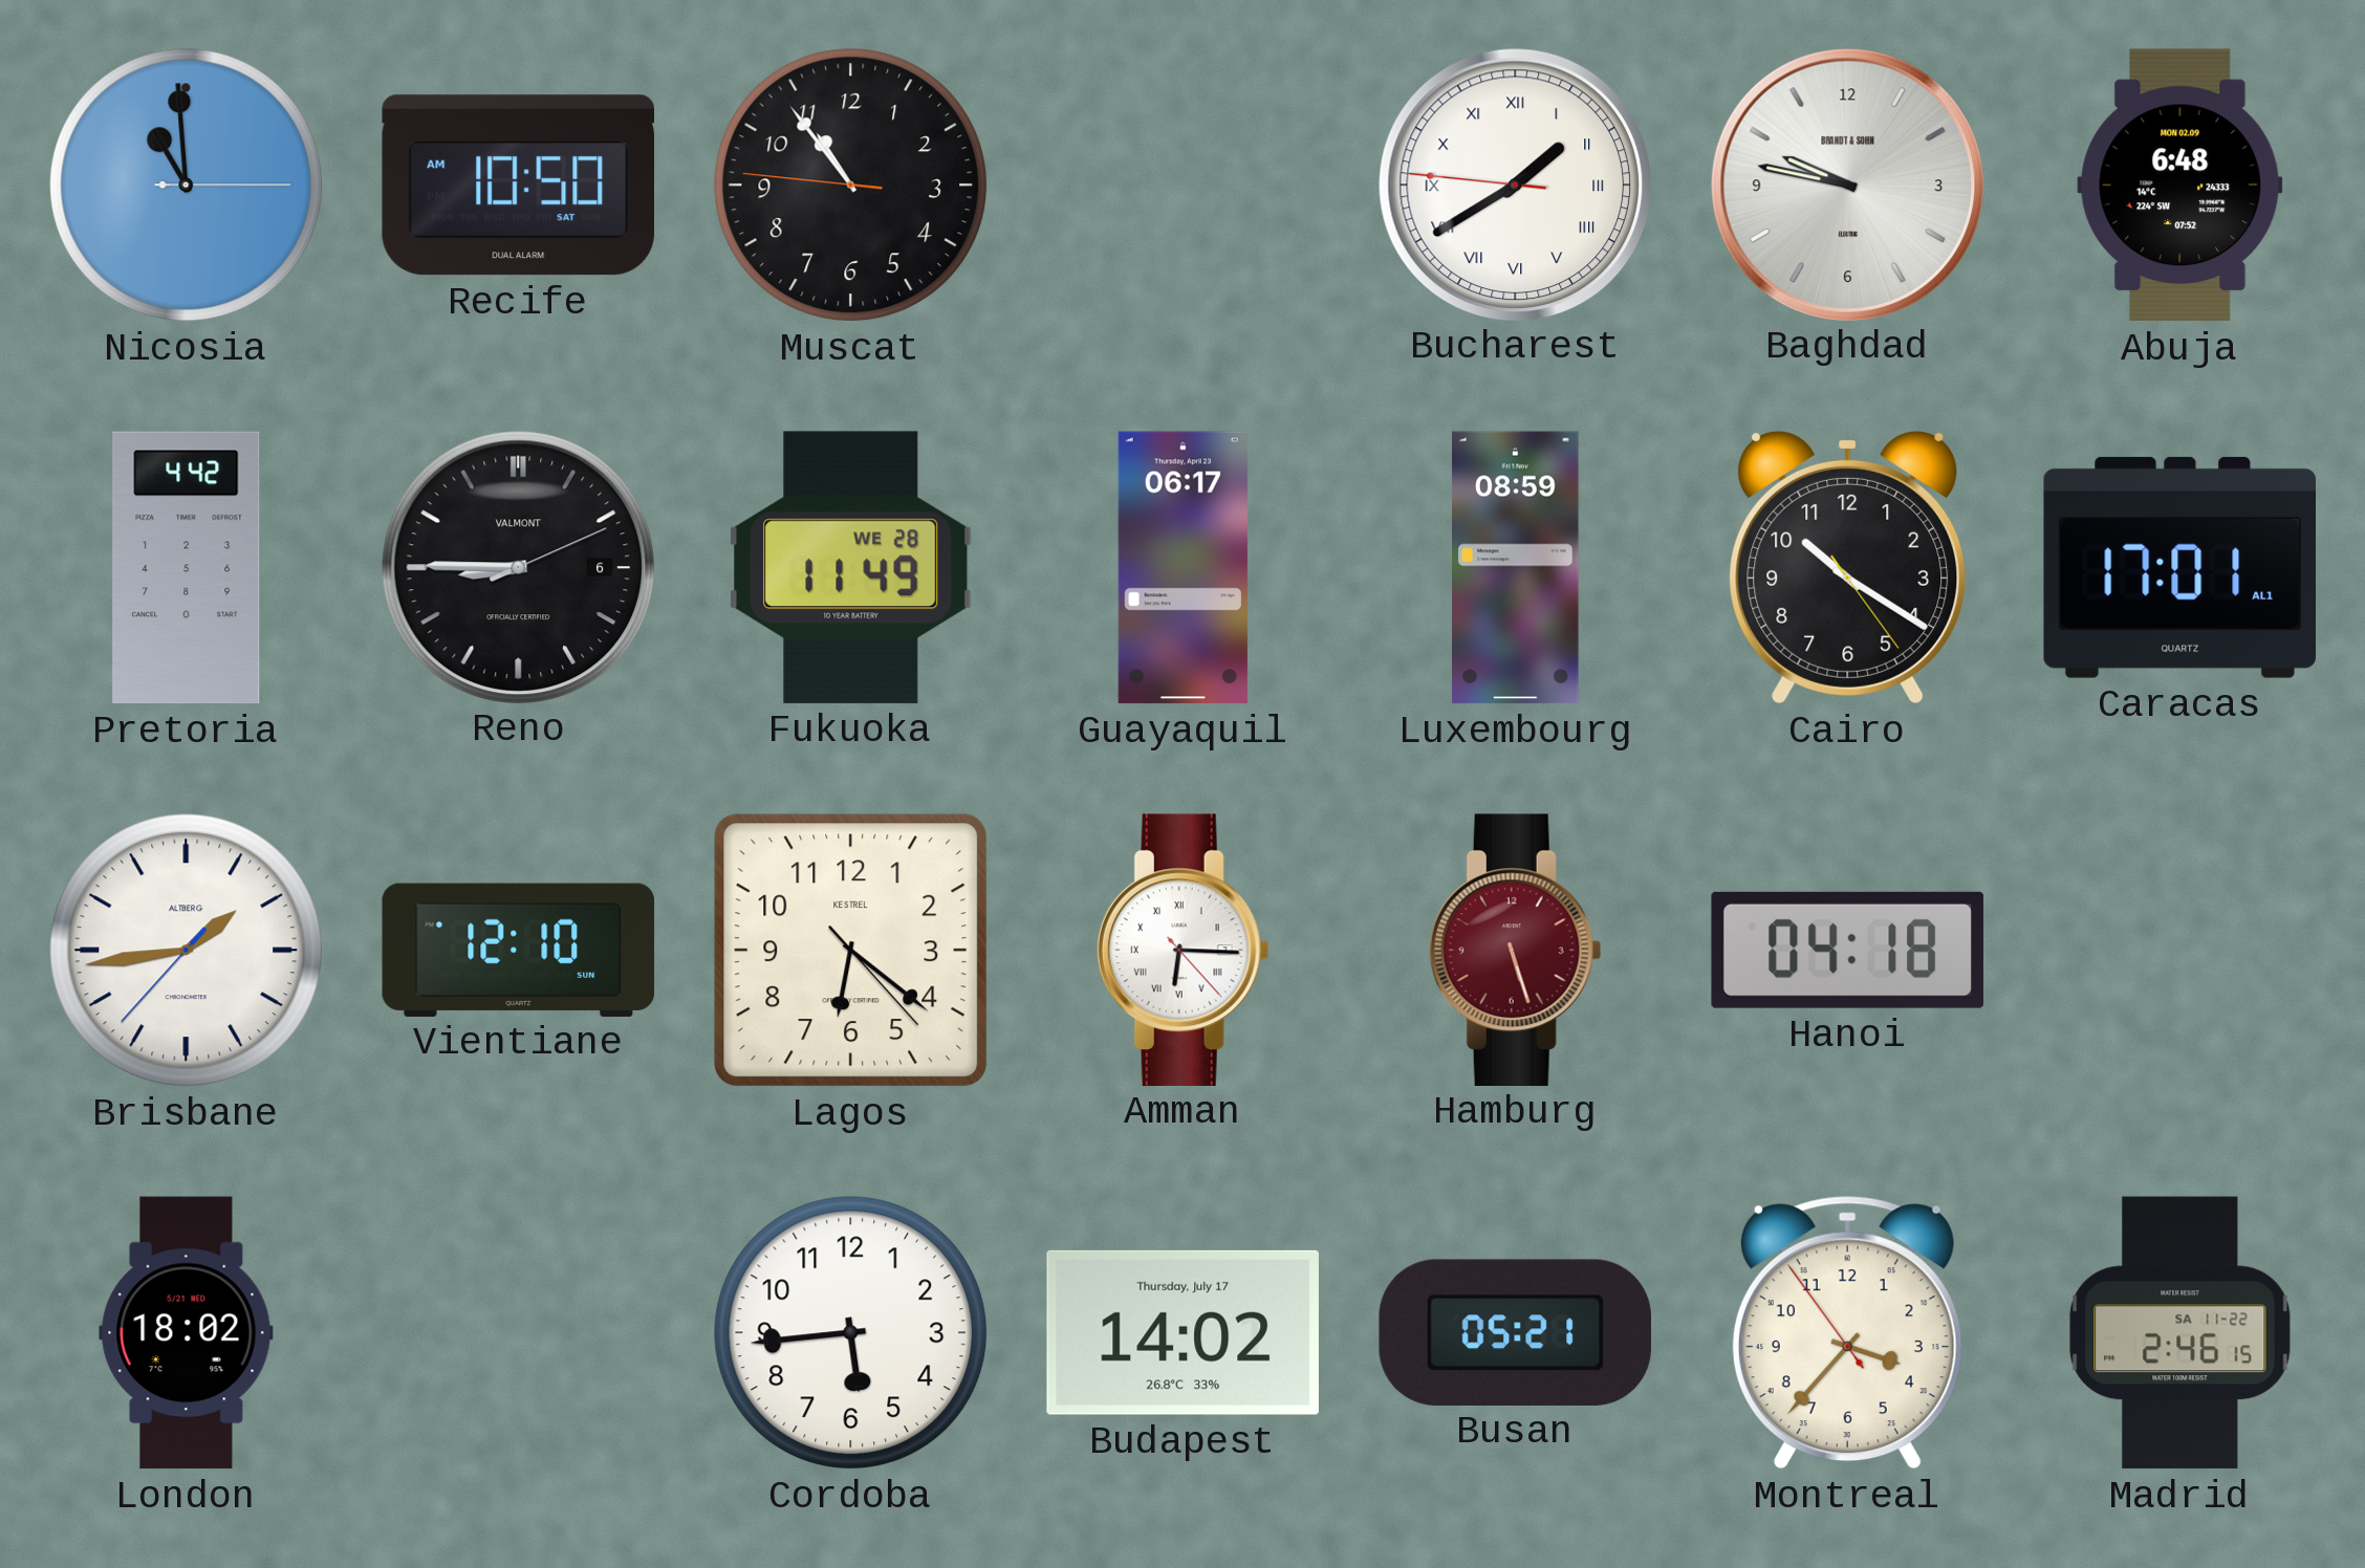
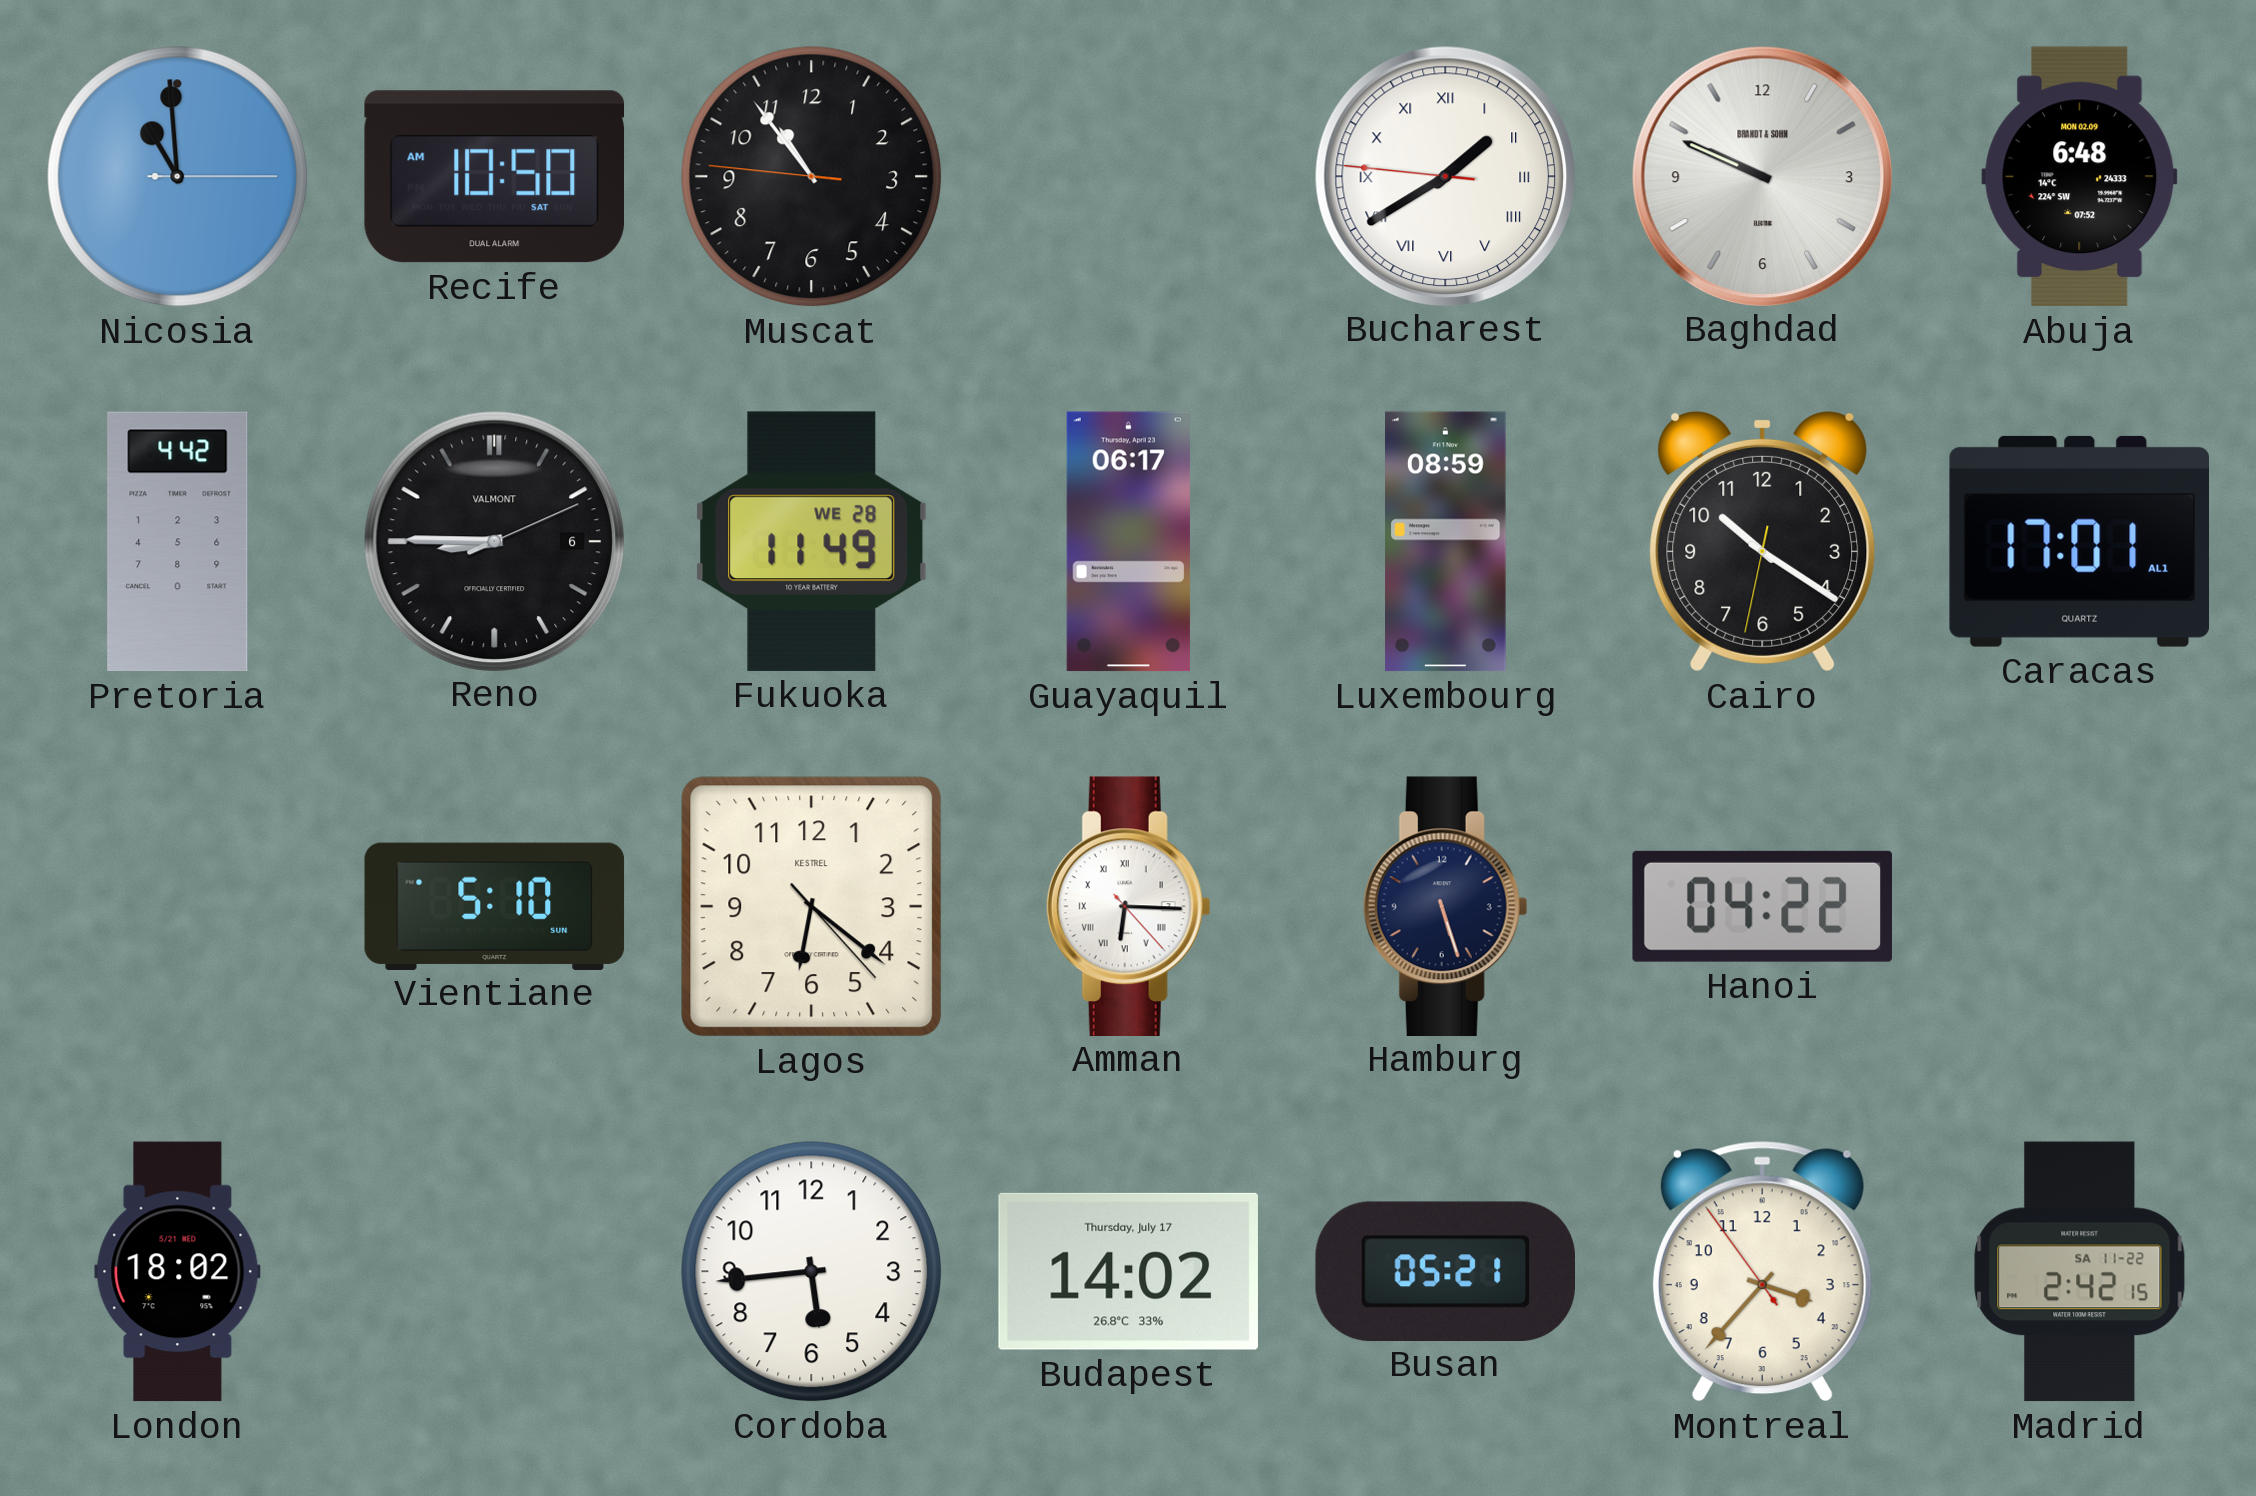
Baghdad: 9:47 -> 9:49 (1762, 176)
Cairo: 10:20:24 -> 10:20:32 (1763, 541)
Brisbane: 1:43 -> none (187, 951)
Vientiane: 12:10 -> 5:10 (495, 906)
Hamburg dial: burgundy -> navy (1445, 906)
Hanoi: 04:18 -> 04:22 (1762, 906)
Madrid: 2:46 -> 2:42 (2080, 1272)
